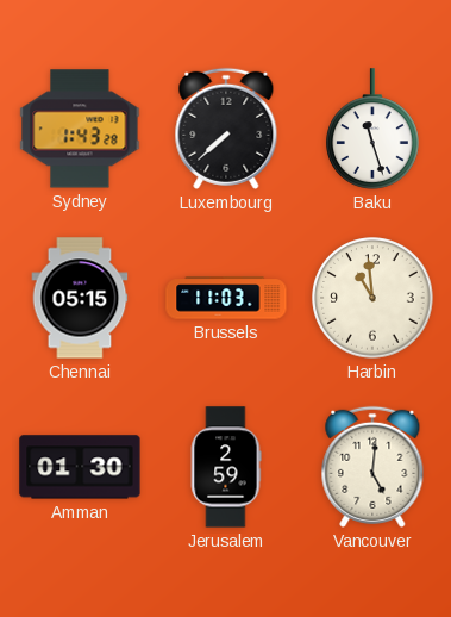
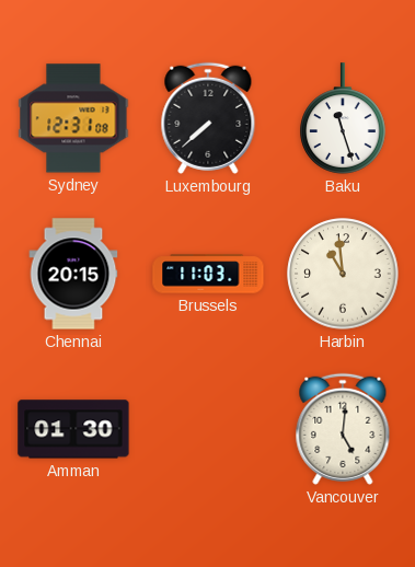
Sydney: 1:43 -> 12:31 (73, 118)
Chennai: 05:15 -> 20:15 (73, 274)
Jerusalem: 2:59 -> none (226, 467)
